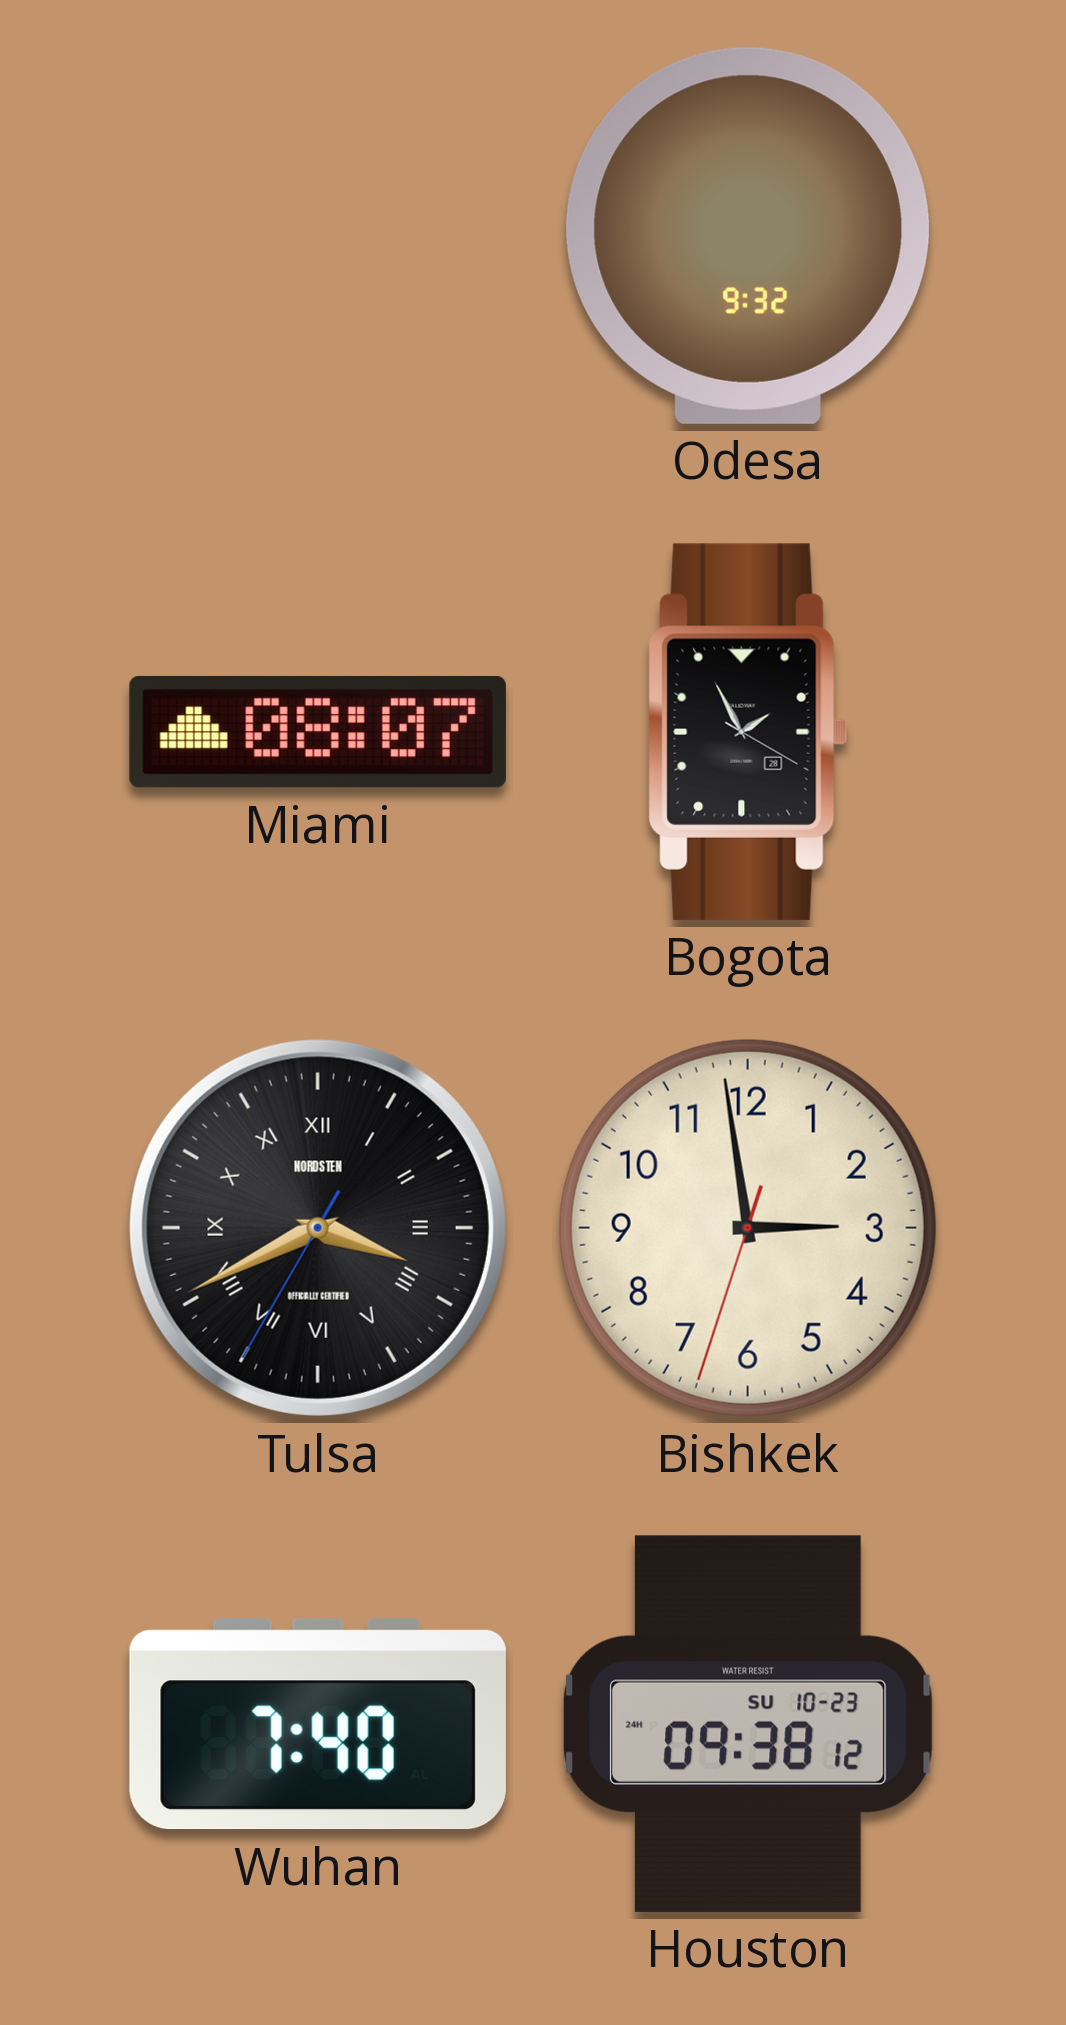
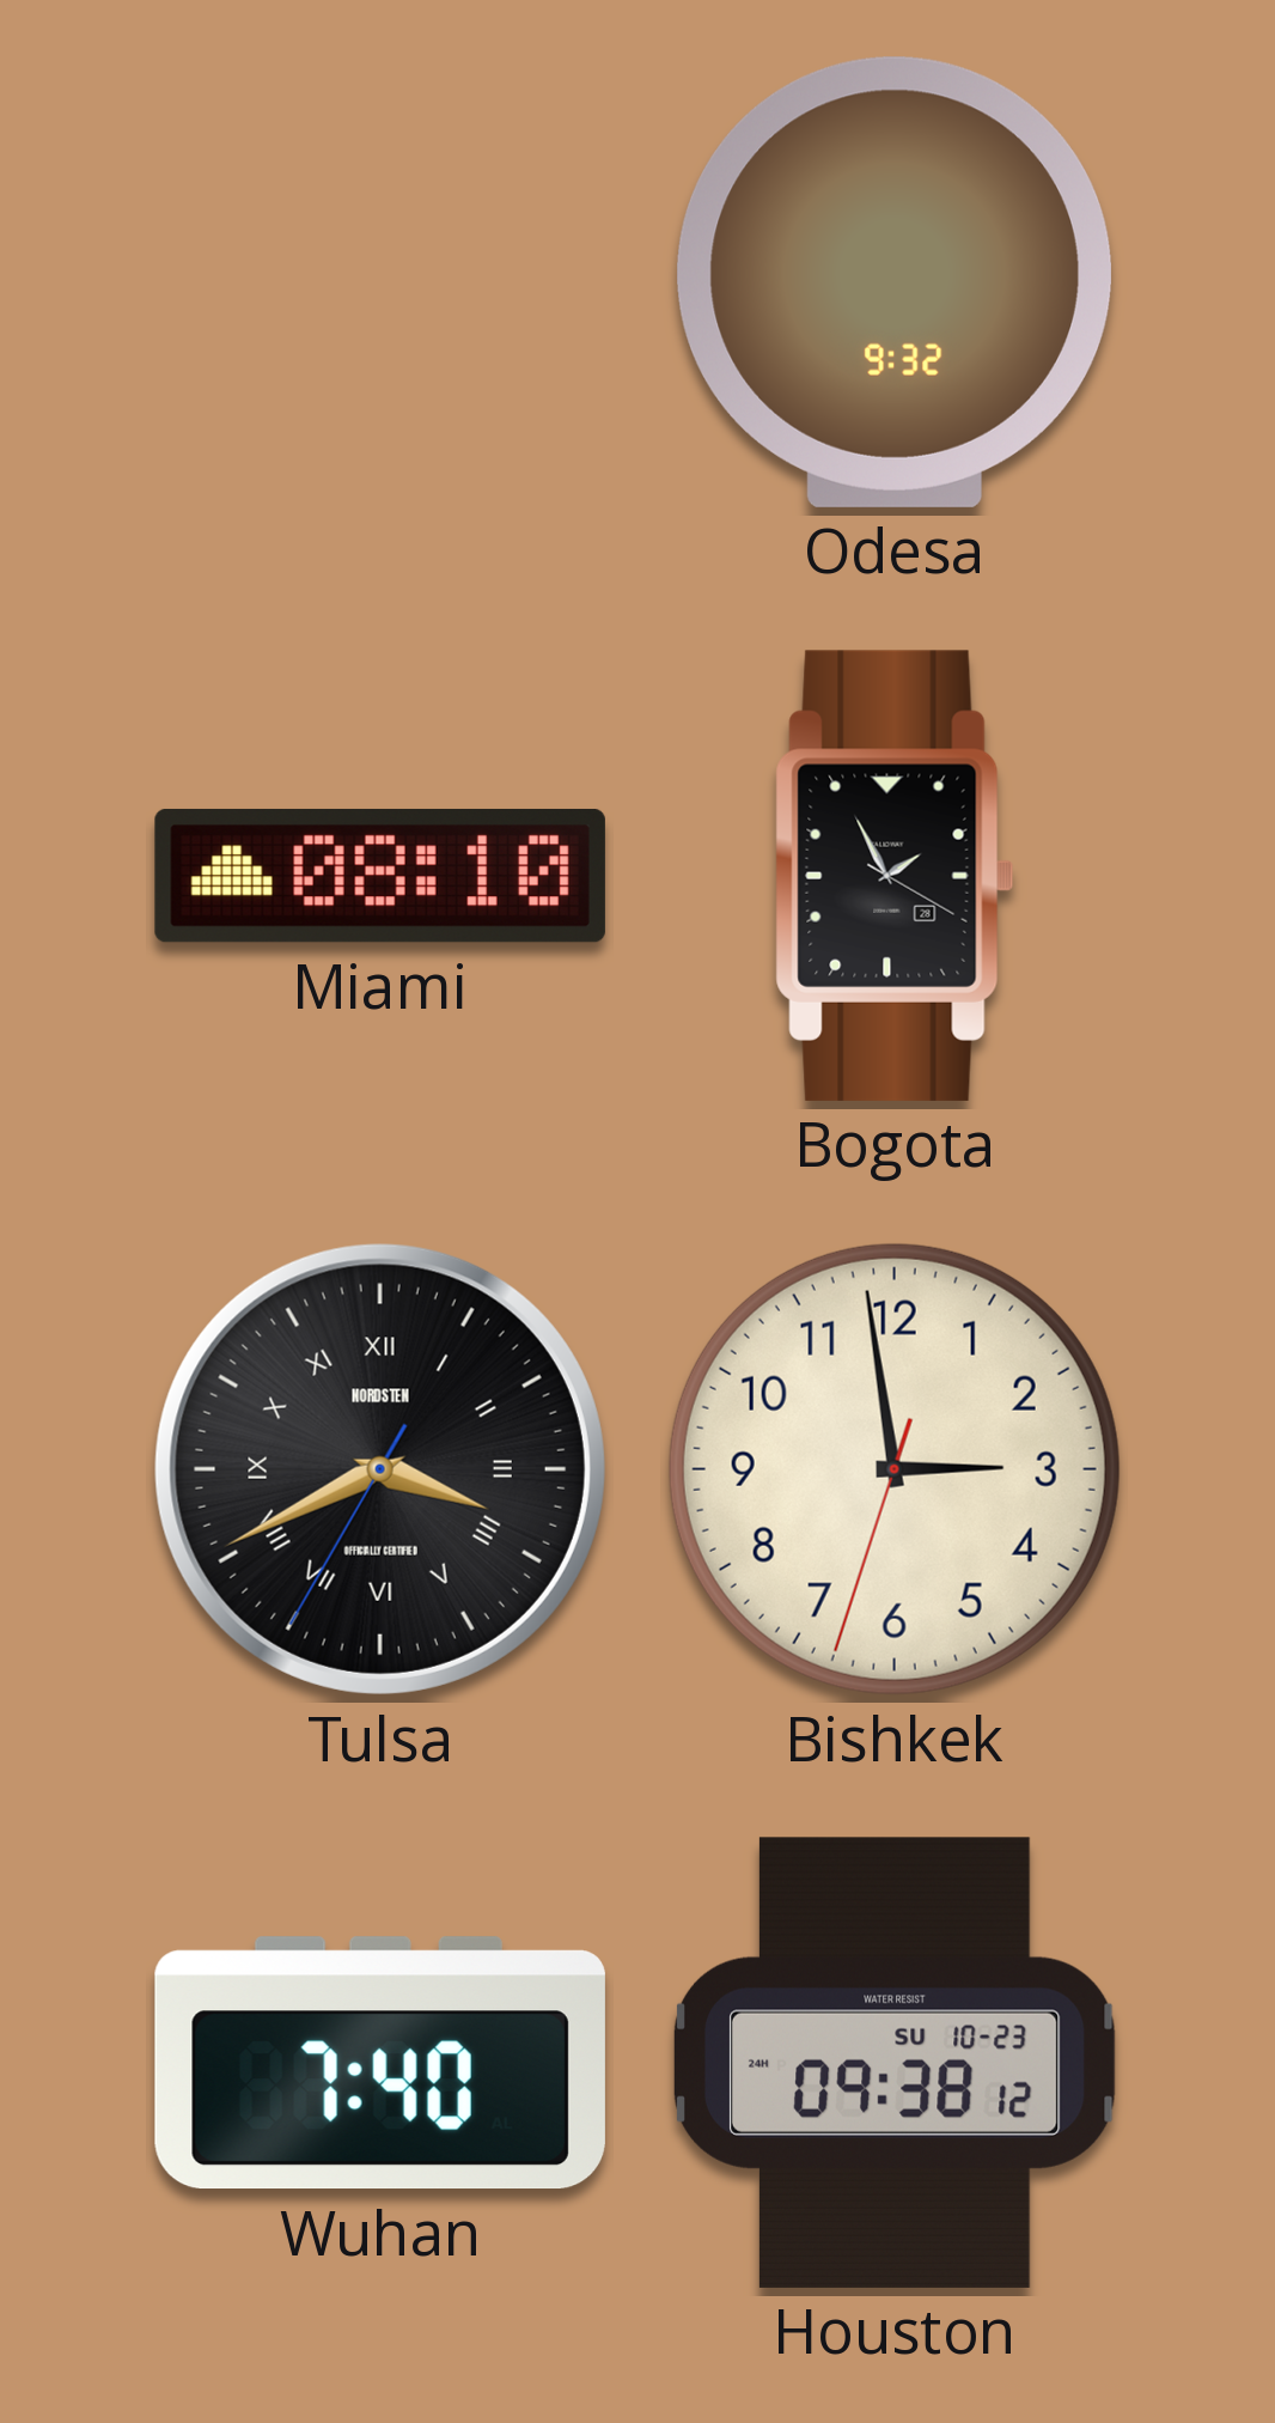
Miami: 08:07 -> 08:10 (380, 876)
